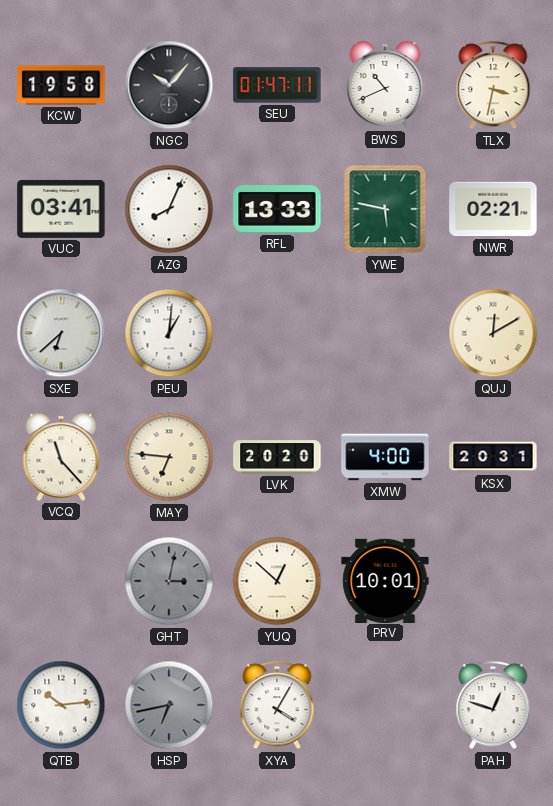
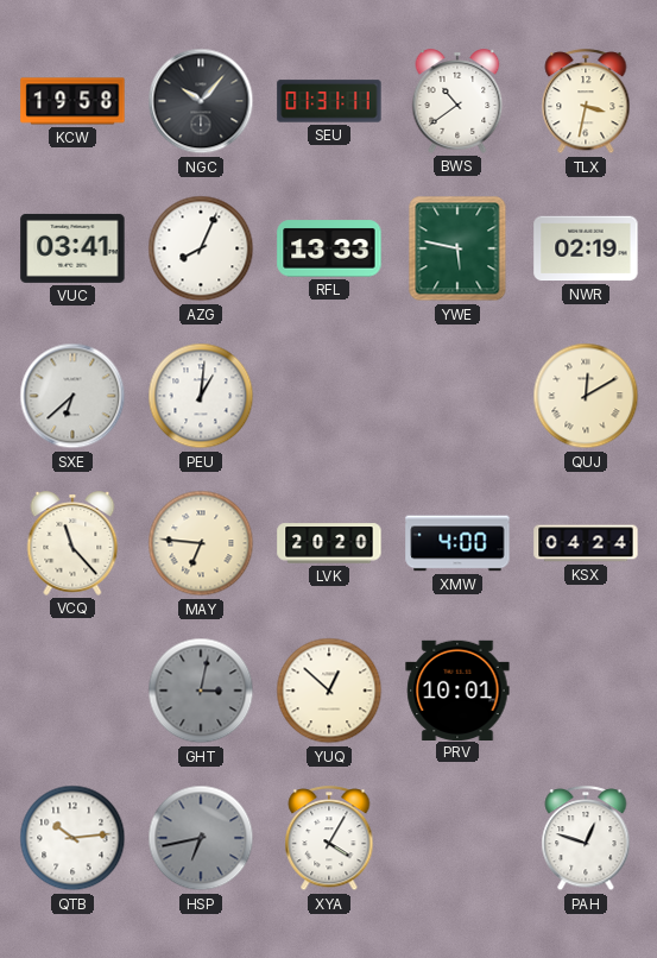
SEU: 01:47 -> 01:31 (329, 101)
BWS: 10:41 -> 10:39 (457, 101)
NWR: 02:21 -> 02:19 (586, 248)
KSX: 20:31 -> 04:24 (586, 543)
